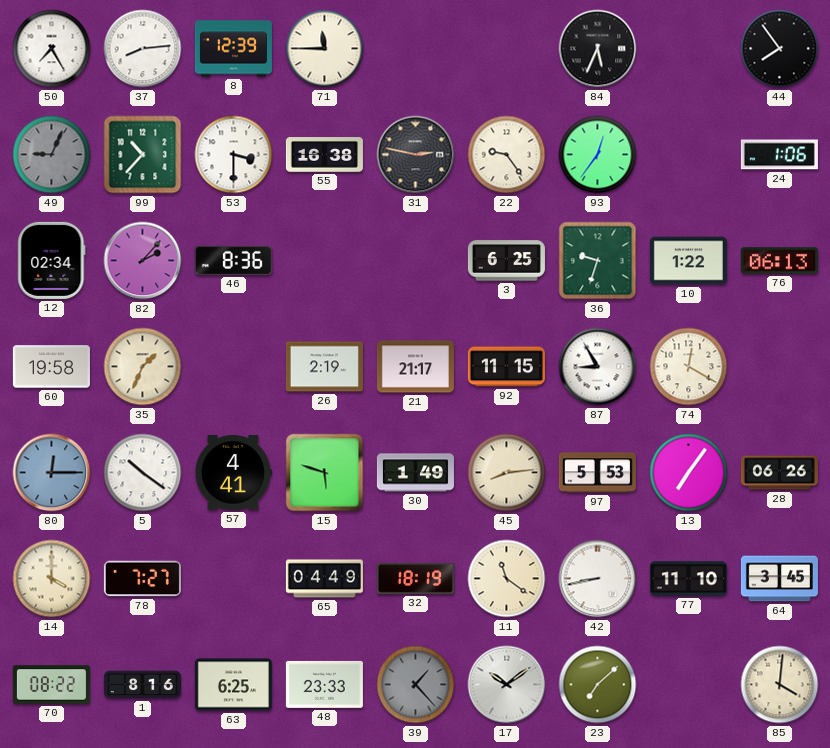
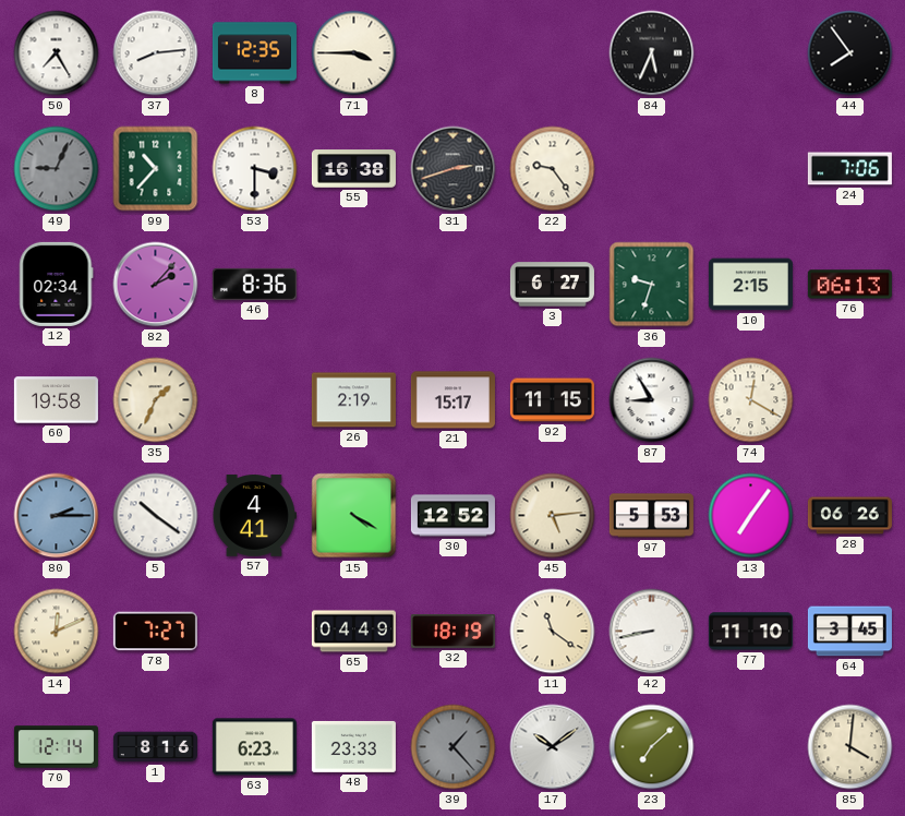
8: 12:39 -> 12:35 (254, 53)
71: 11:45 -> 3:45 (354, 53)
31: 2:47 -> 2:42 (454, 169)
93: 12:36 -> none (598, 155)
24: 1:06 -> 7:06 (849, 169)
3: 6:25 -> 6:27 (552, 285)
10: 1:22 -> 2:15 (750, 285)
21: 21:17 -> 15:17 (452, 400)
80: 12:15 -> 2:15 (57, 516)
15: 5:48 -> 4:20 (354, 516)
30: 1:49 -> 12:52 (452, 516)
45: 8:14 -> 5:14 (553, 516)
14: 4:00 -> 12:11 (57, 632)
70: 08:22 -> 12:14 (56, 747)
63: 6:25 -> 6:23 (254, 747)
